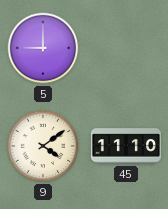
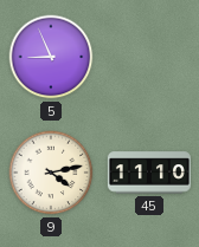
5: 9:00 -> 8:56 (51, 57)
9: 4:09 -> 4:13 (51, 173)
